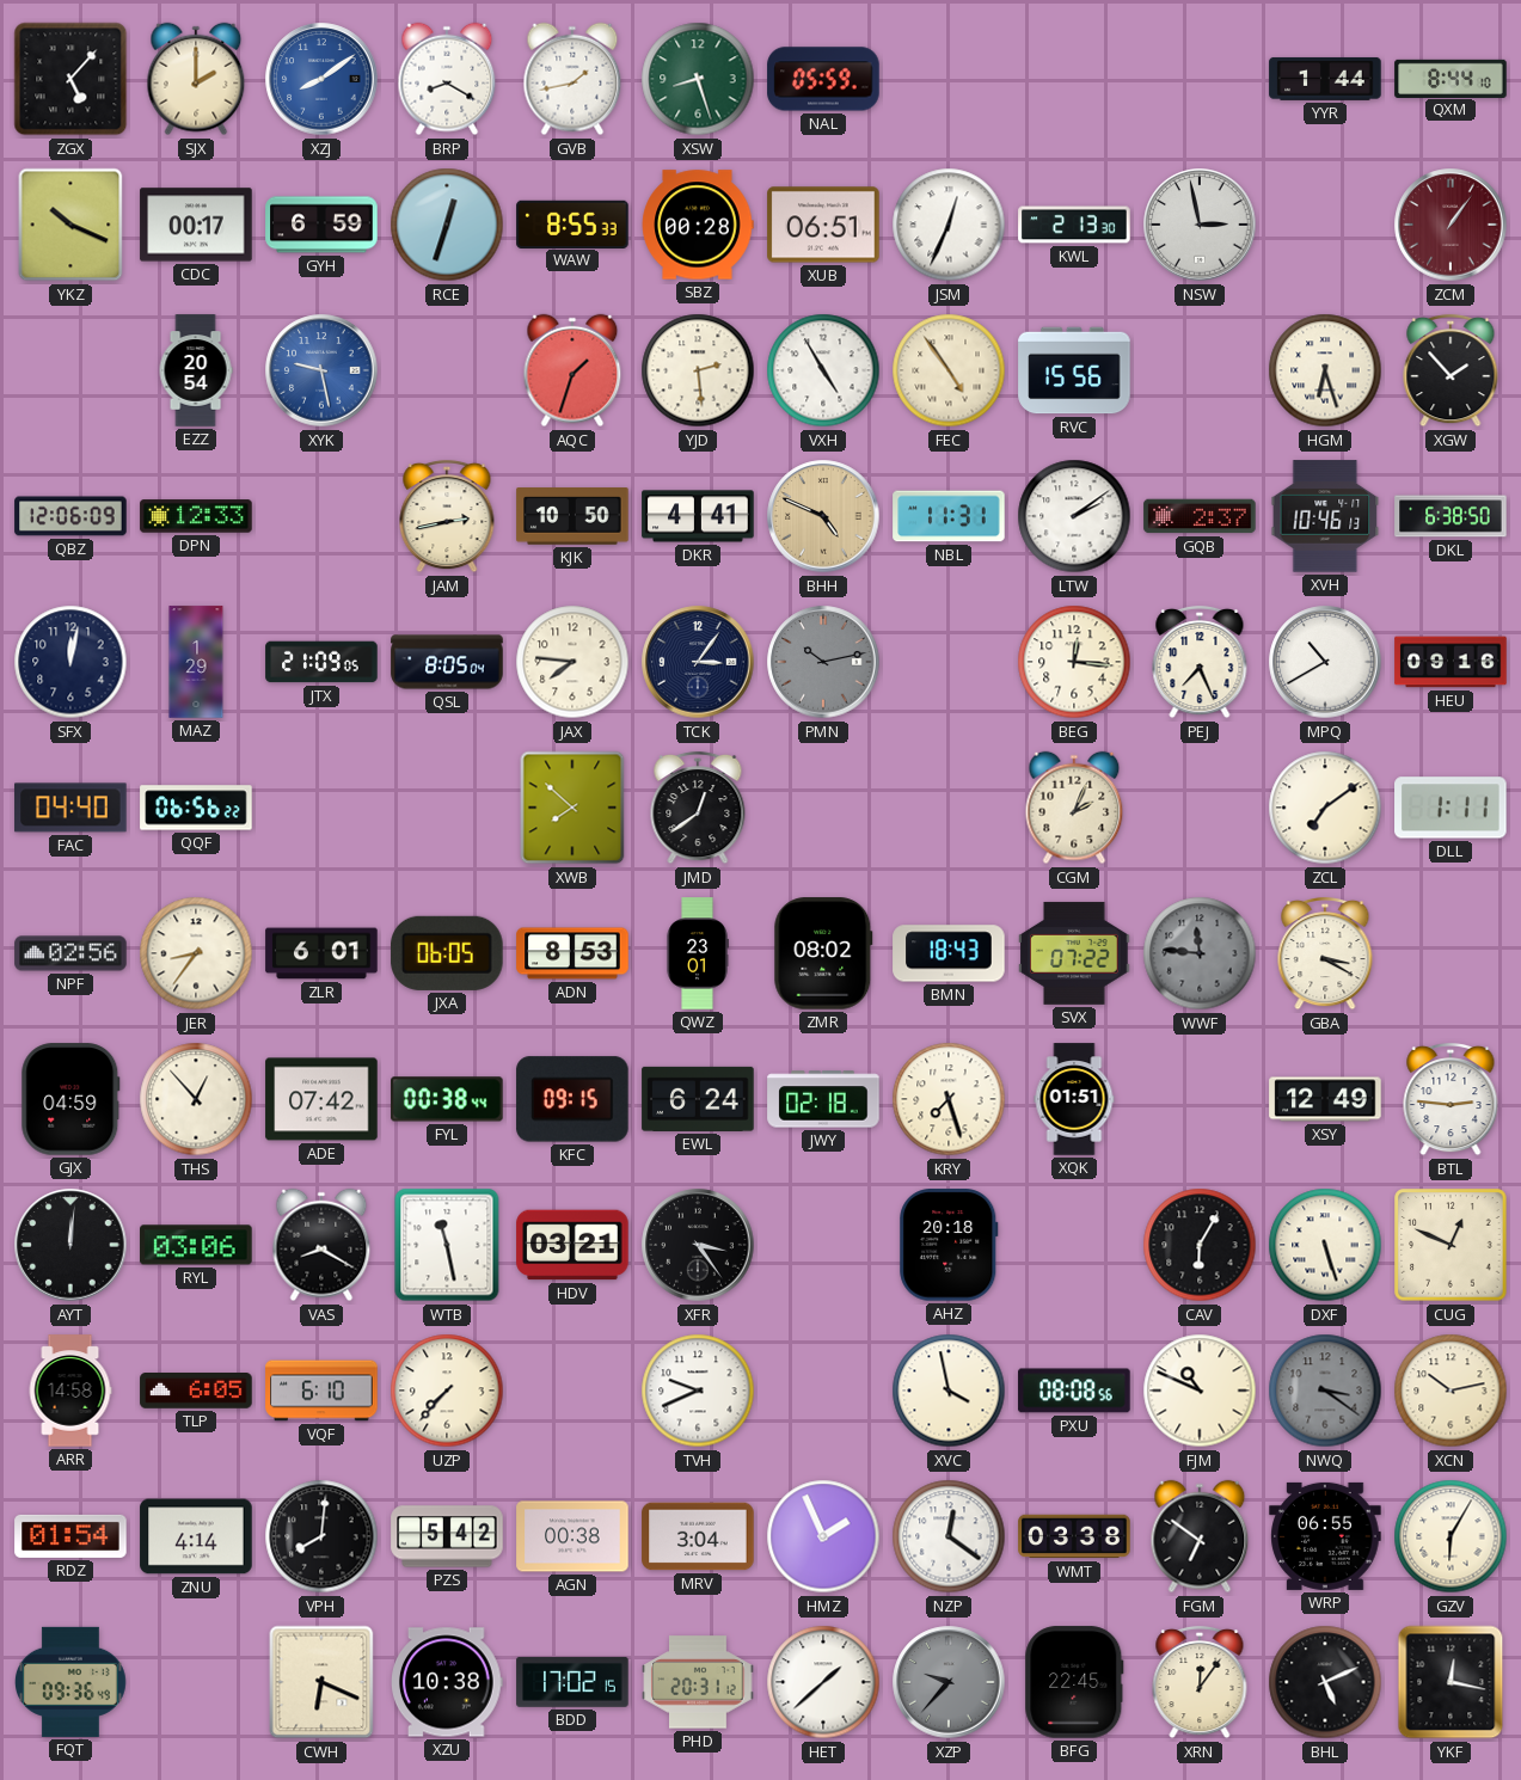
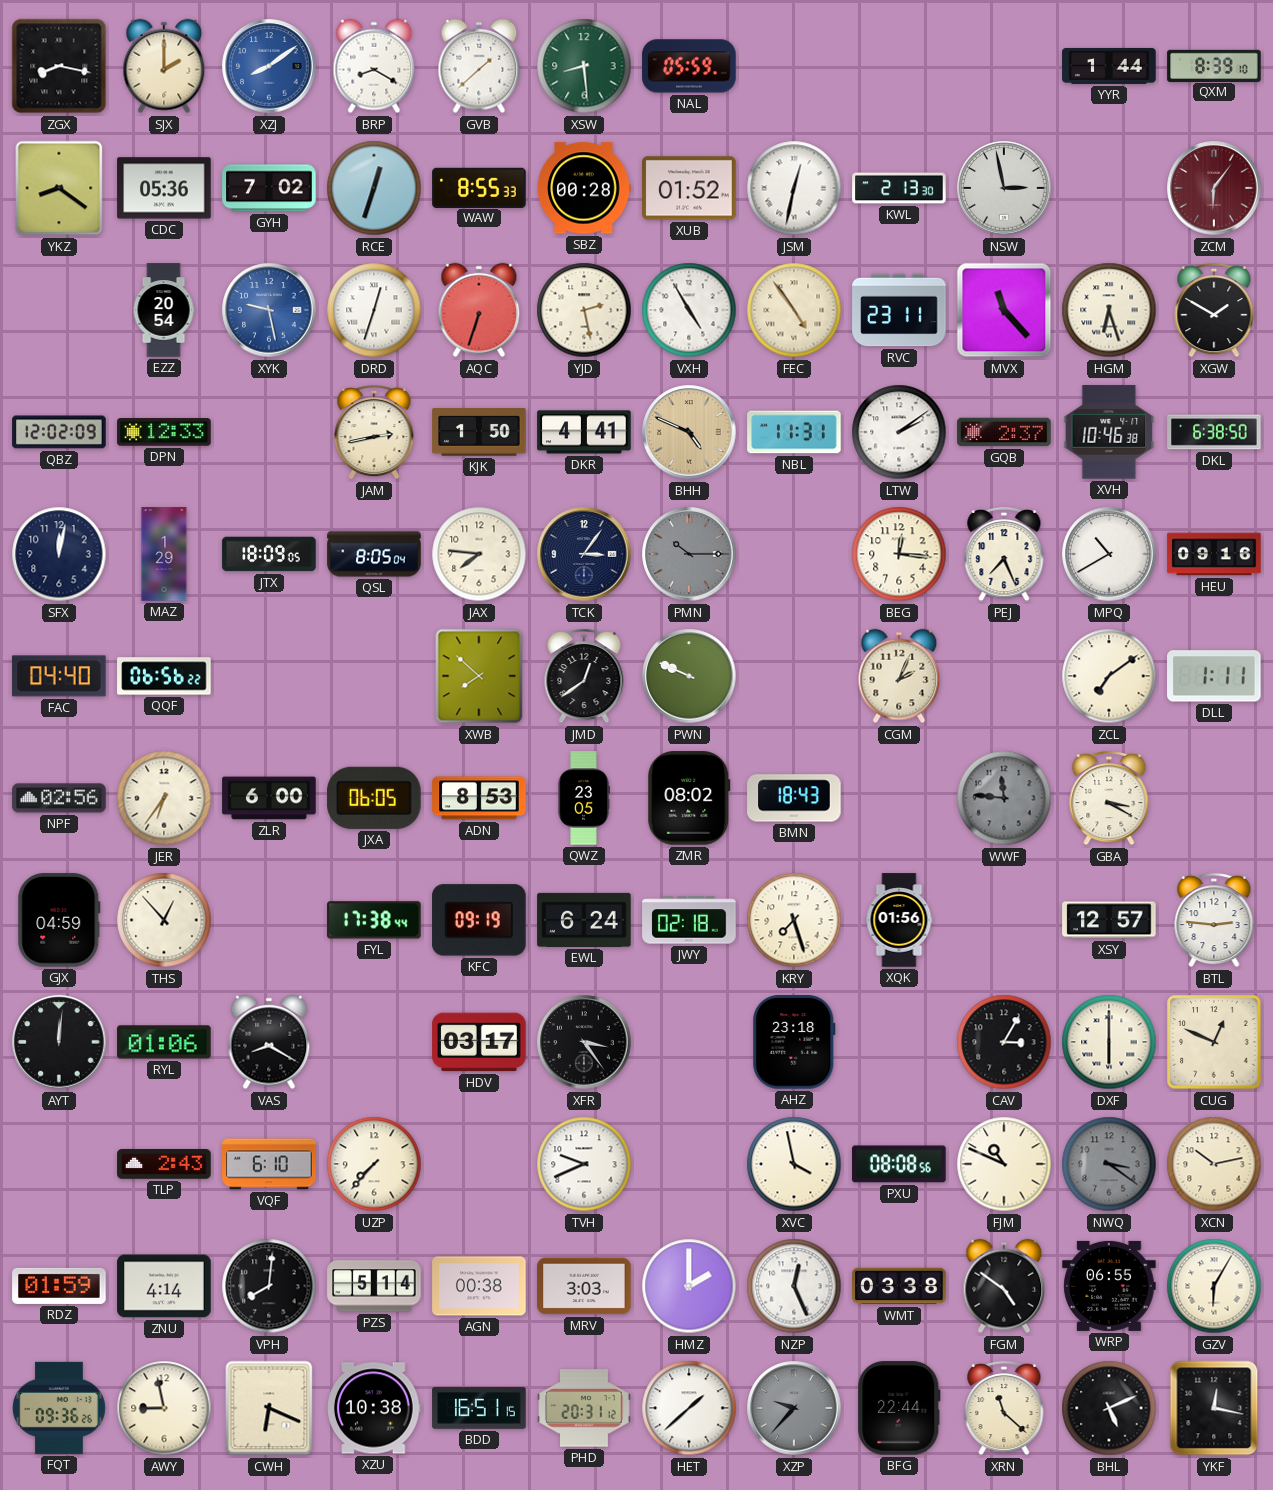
ZGX: 5:07 -> 8:17 (59, 66)
GVB: 1:43 -> 1:38 (479, 66)
XSW: 8:27 -> 8:29 (584, 66)
QXM: 8:44 -> 8:39 (1214, 65)
YKZ: 10:19 -> 8:21 (59, 188)
CDC: 00:17 -> 05:36 (164, 188)
GYH: 6:59 -> 7:02 (269, 188)
XUB: 06:51 -> 01:52 (689, 188)
JSM: 12:34 -> 12:32 (794, 188)
ZCM: 1:06 -> 6:06 (1214, 188)
DRD: none -> 12:33 (374, 310)
AQC: 1:33 -> 6:33 (479, 310)
YJD: 2:29 -> 2:28 (584, 310)
RVC: 15:56 -> 23:11 (899, 310)
MVX: none -> 11:23 (1004, 310)
XGW: 1:53 -> 1:50 (1214, 310)
QBZ: 12:06 -> 12:02 (59, 432)
KJK: 10:50 -> 1:50 (479, 432)
XVH: 10:46:13 -> 10:46:38 (1109, 432)
JTX: 21:09 -> 18:09 (269, 554)
PMN: 10:13 -> 10:15 (689, 554)
PWN: none -> 9:49 (689, 676)
JER: 8:36 -> 6:36 (164, 798)
ZLR: 6:01 -> 6:00 (269, 798)
QWZ: 23:01 -> 23:05 (584, 798)
SVX: 07:22 -> none (1074, 953)
ADE: 07:42 -> none (321, 1099)
FYL: 00:38 -> 17:38 (374, 920)
KFC: 09:15 -> 09:19 (479, 920)
XQK: 01:51 -> 01:56 (899, 920)
XSY: 12:49 -> 12:57 (1109, 920)
RYL: 03:06 -> 01:06 (164, 1042)
WTB: 11:28 -> none (447, 1245)
HDV: 03:21 -> 03:17 (479, 1042)
AHZ: 20:18 -> 23:18 (794, 1042)
CAV: 6:05 -> 3:05 (1004, 1042)
DXF: 5:27 -> 6:00 (1109, 1042)
ARR: 14:58 -> none (70, 1391)
TLP: 6:05 -> 2:43 (164, 1165)
RDZ: 01:54 -> 01:59 (59, 1286)
PZS: 5:42 -> 5:14 (374, 1286)
MRV: 3:04 -> 3:03 (584, 1286)
HMZ: 1:56 -> 2:00 (689, 1286)
NZP: 12:21 -> 12:26 (794, 1286)
FGM: 6:51 -> 4:51 (1004, 1286)
FQT: 09:36:49 -> 09:36:26 (60, 1408)
AWY: none -> 8:58 (164, 1408)
BDD: 17:02 -> 16:51 (479, 1408)
BFG: 22:45 -> 22:44 (899, 1408)
XRN: 12:06 -> 11:22 (1004, 1408)
